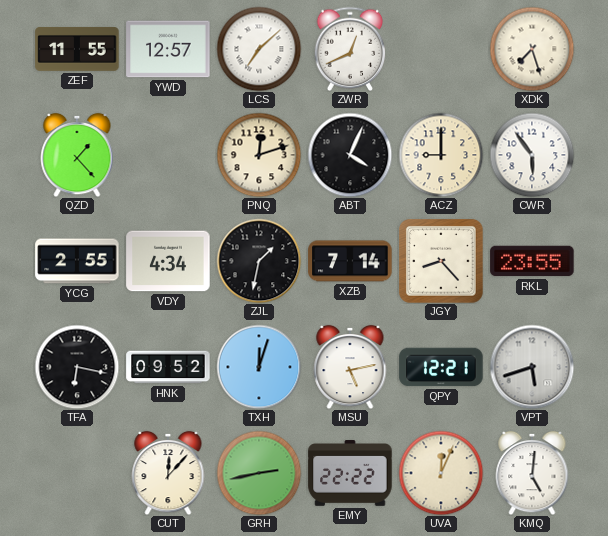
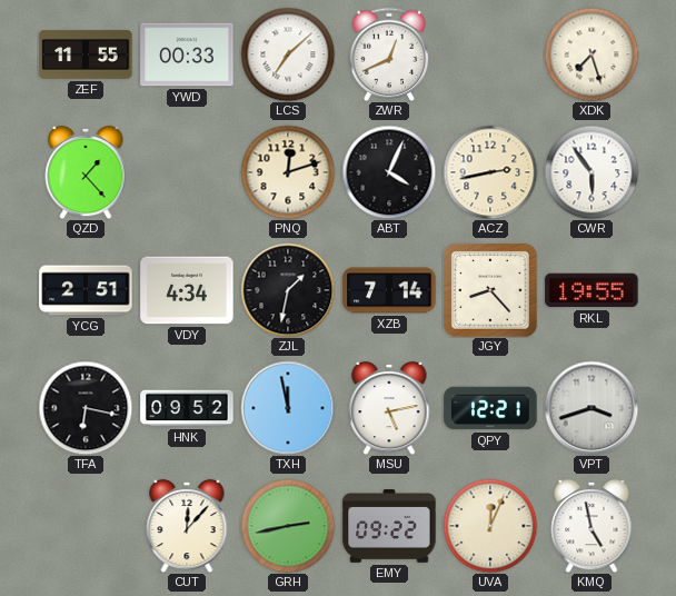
YWD: 12:57 -> 00:33 (187, 54)
ACZ: 9:00 -> 2:43 (490, 172)
YCG: 2:55 -> 2:51 (86, 290)
RKL: 23:55 -> 19:55 (591, 290)
TXH: 12:03 -> 11:58 (288, 408)
VPT: 5:42 -> 3:42 (591, 408)
EMY: 22:22 -> 09:22 (389, 526)
KMQ: 5:01 -> 4:58 (591, 526)
